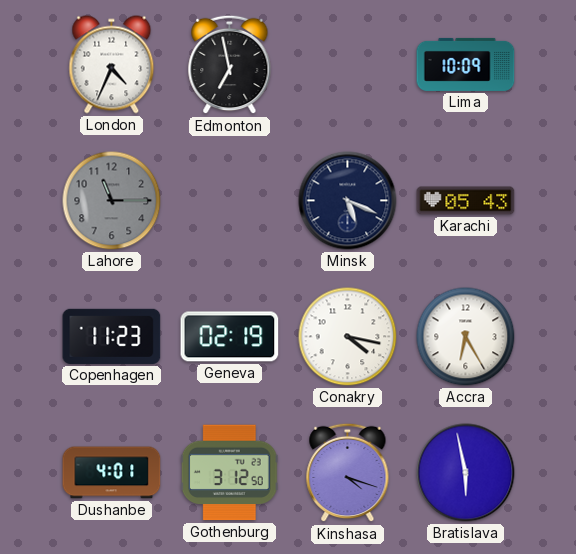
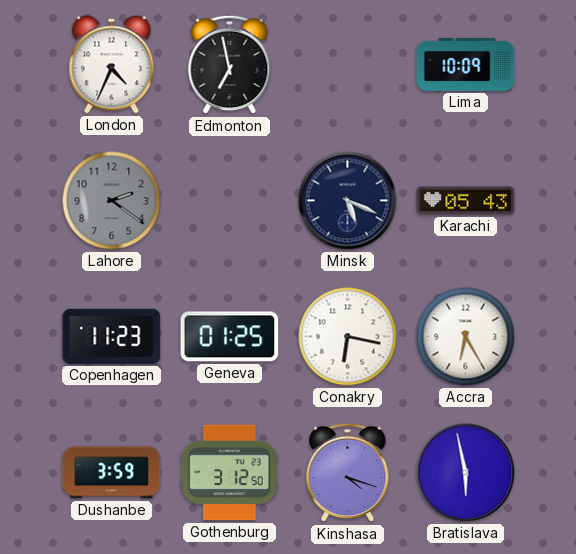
Lahore: 11:15 -> 2:21 (112, 201)
Geneva: 02:19 -> 01:25 (230, 337)
Conakry: 4:17 -> 6:17 (348, 337)
Dushanbe: 4:01 -> 3:59 (112, 473)
